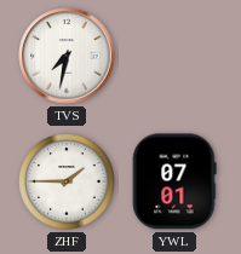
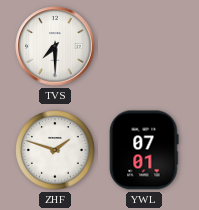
TVS: 7:32 -> 7:30 (55, 46)
ZHF: 1:45 -> 1:48 (55, 150)
